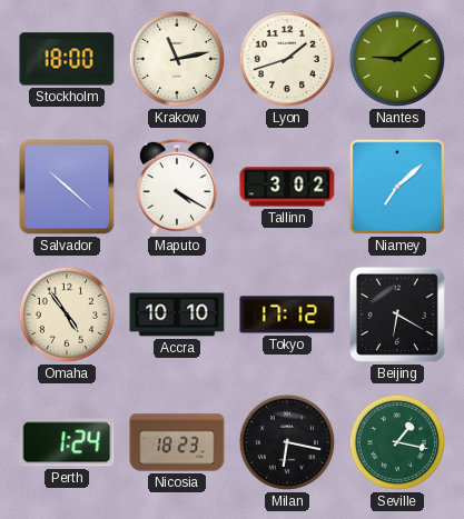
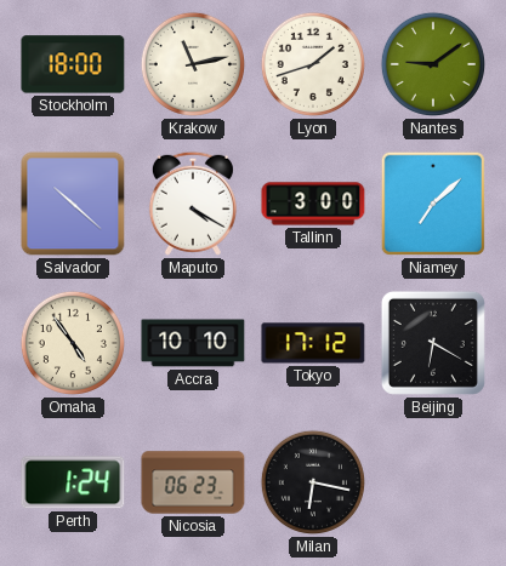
Tallinn: 3:02 -> 3:00 (313, 204)
Nicosia: 18:23 -> 06:23 (193, 482)
Seville: 1:17 -> none (397, 442)
